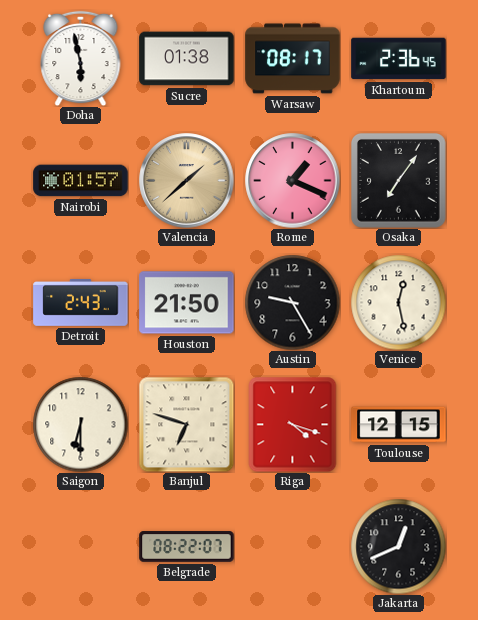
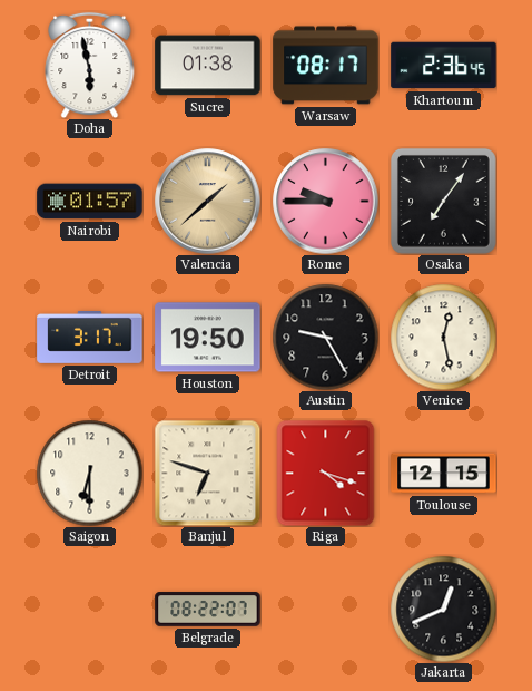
Rome: 1:19 -> 9:45 (326, 202)
Detroit: 2:43 -> 3:17 (90, 337)
Houston: 21:50 -> 19:50 (208, 338)
